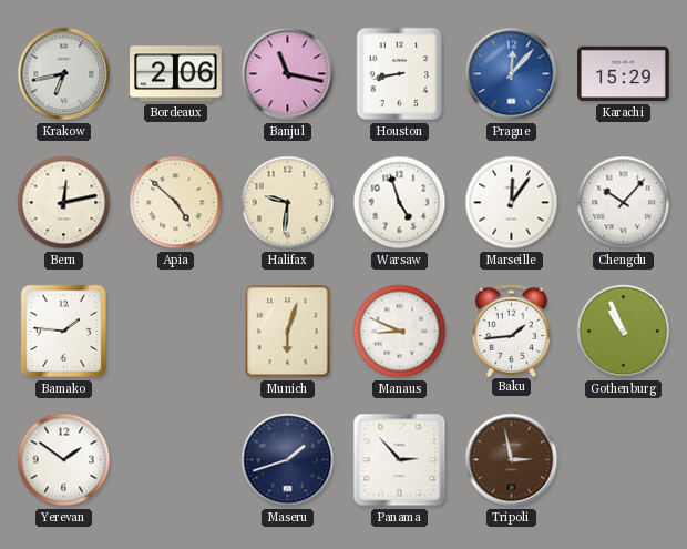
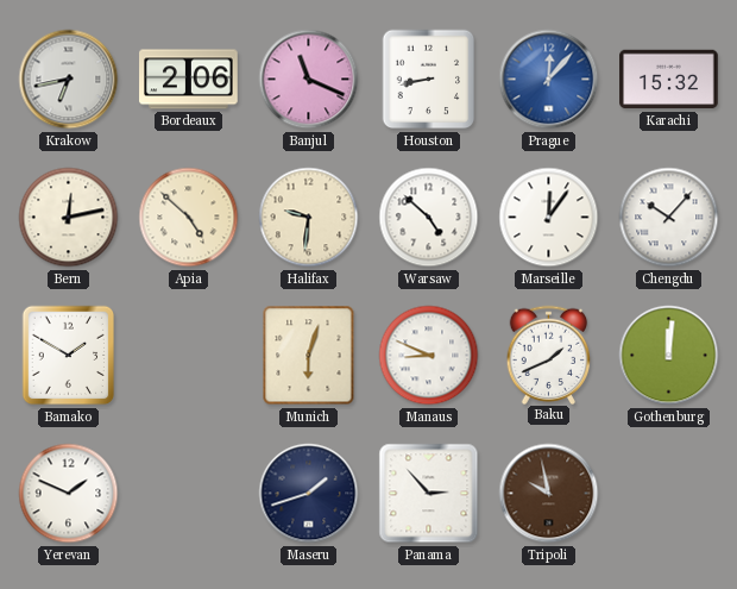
Banjul: 11:17 -> 11:19 (309, 80)
Karachi: 15:29 -> 15:32 (669, 80)
Warsaw: 4:57 -> 4:52 (429, 218)
Bamako: 1:46 -> 1:50 (69, 356)
Baku: 1:44 -> 1:41 (549, 355)
Gothenburg: 10:56 -> 12:01 (669, 356)
Yerevan: 1:51 -> 1:49 (69, 494)
Tripoli: 2:58 -> 9:58 (549, 494)
